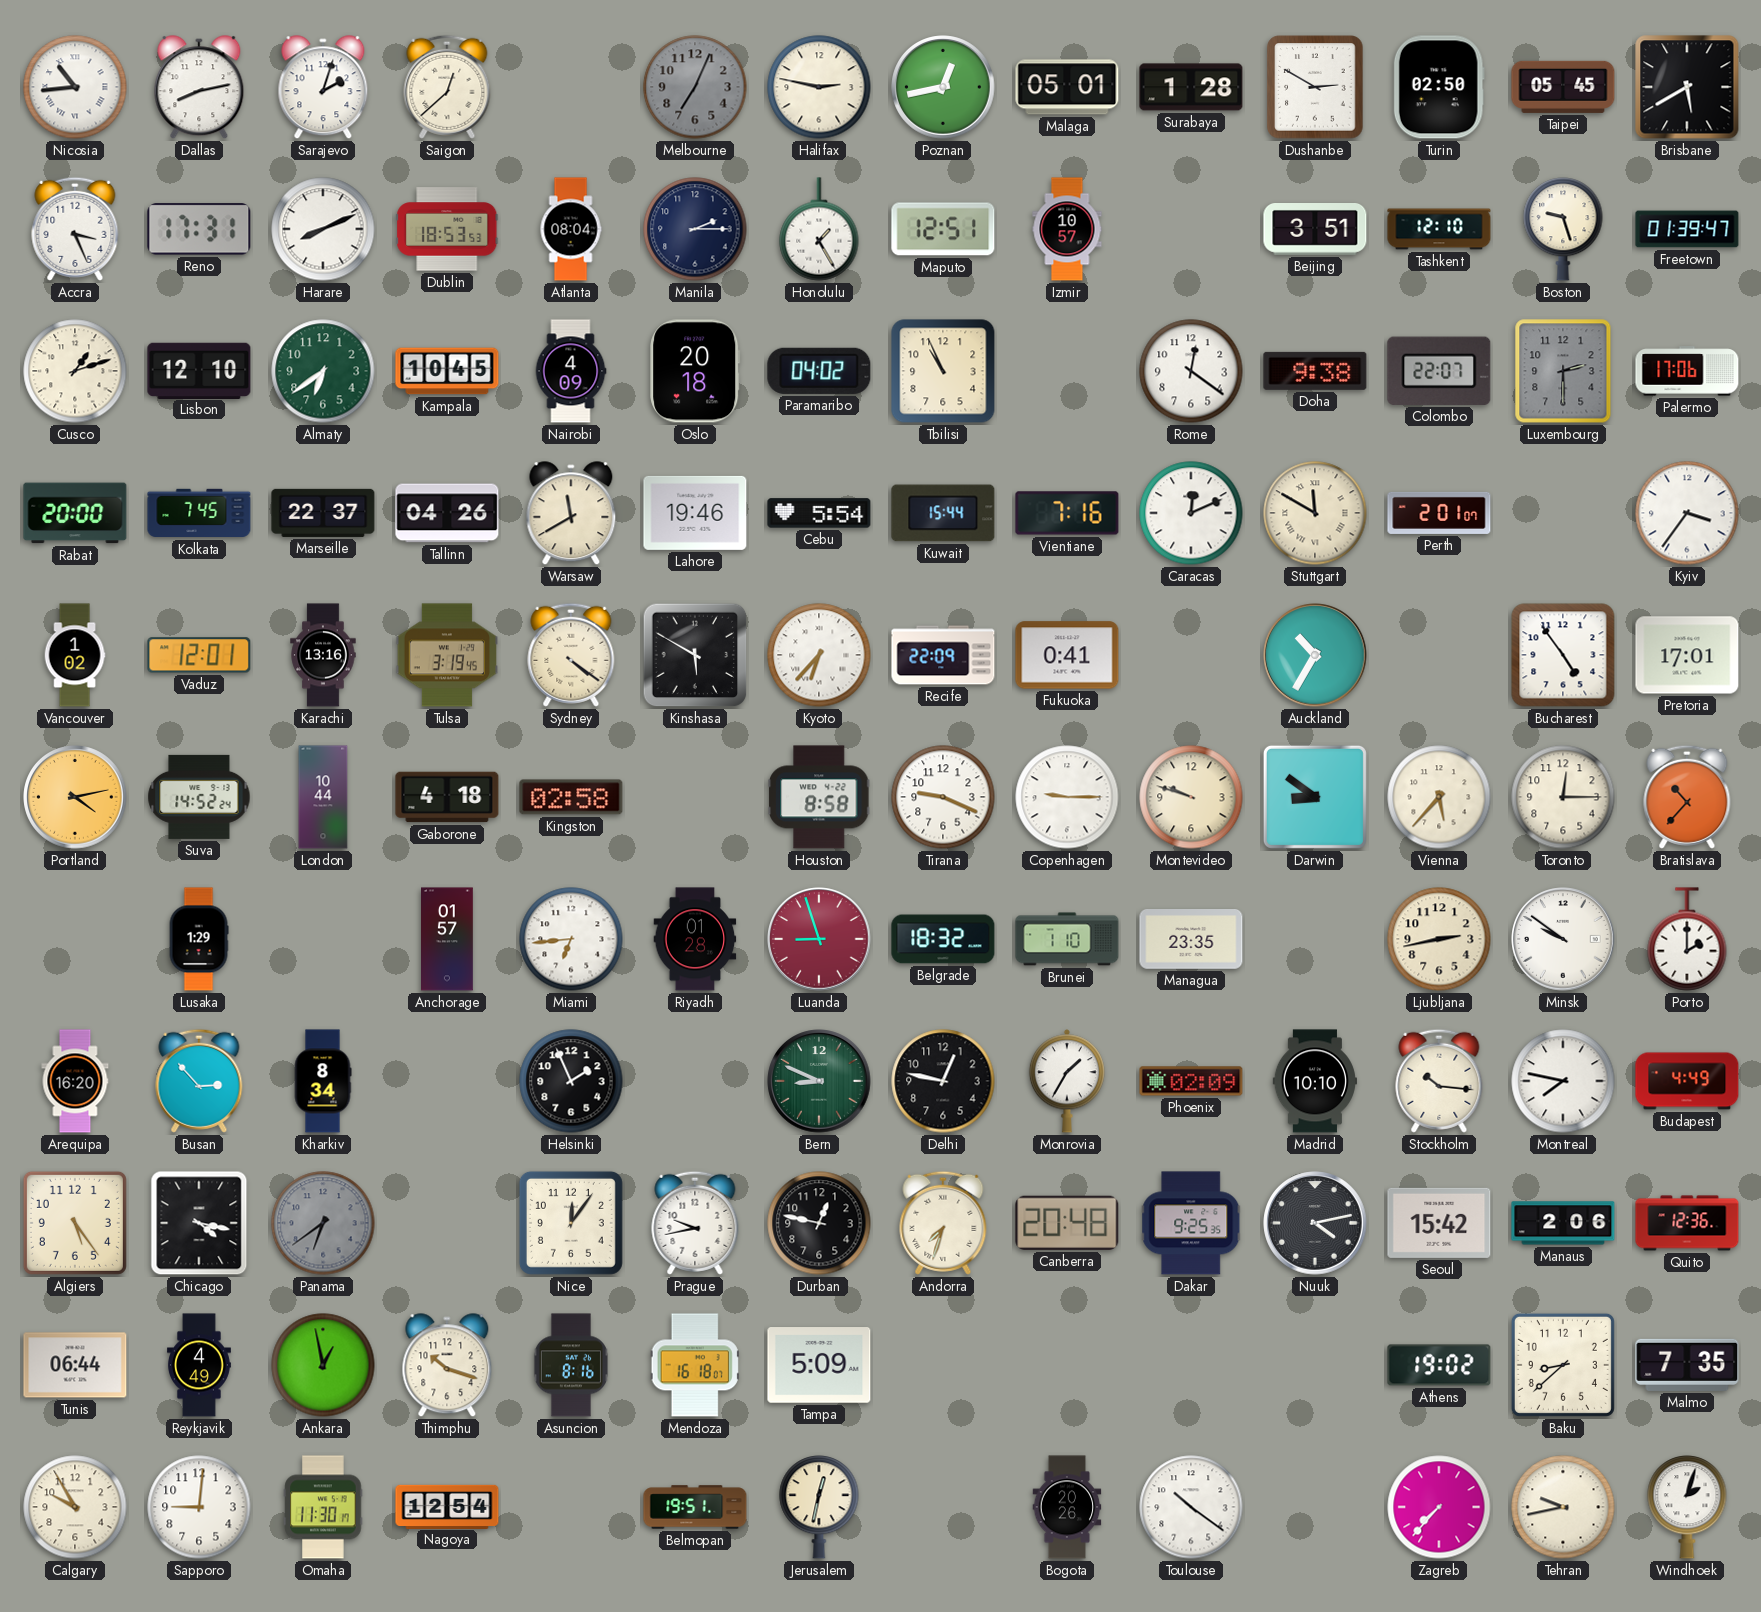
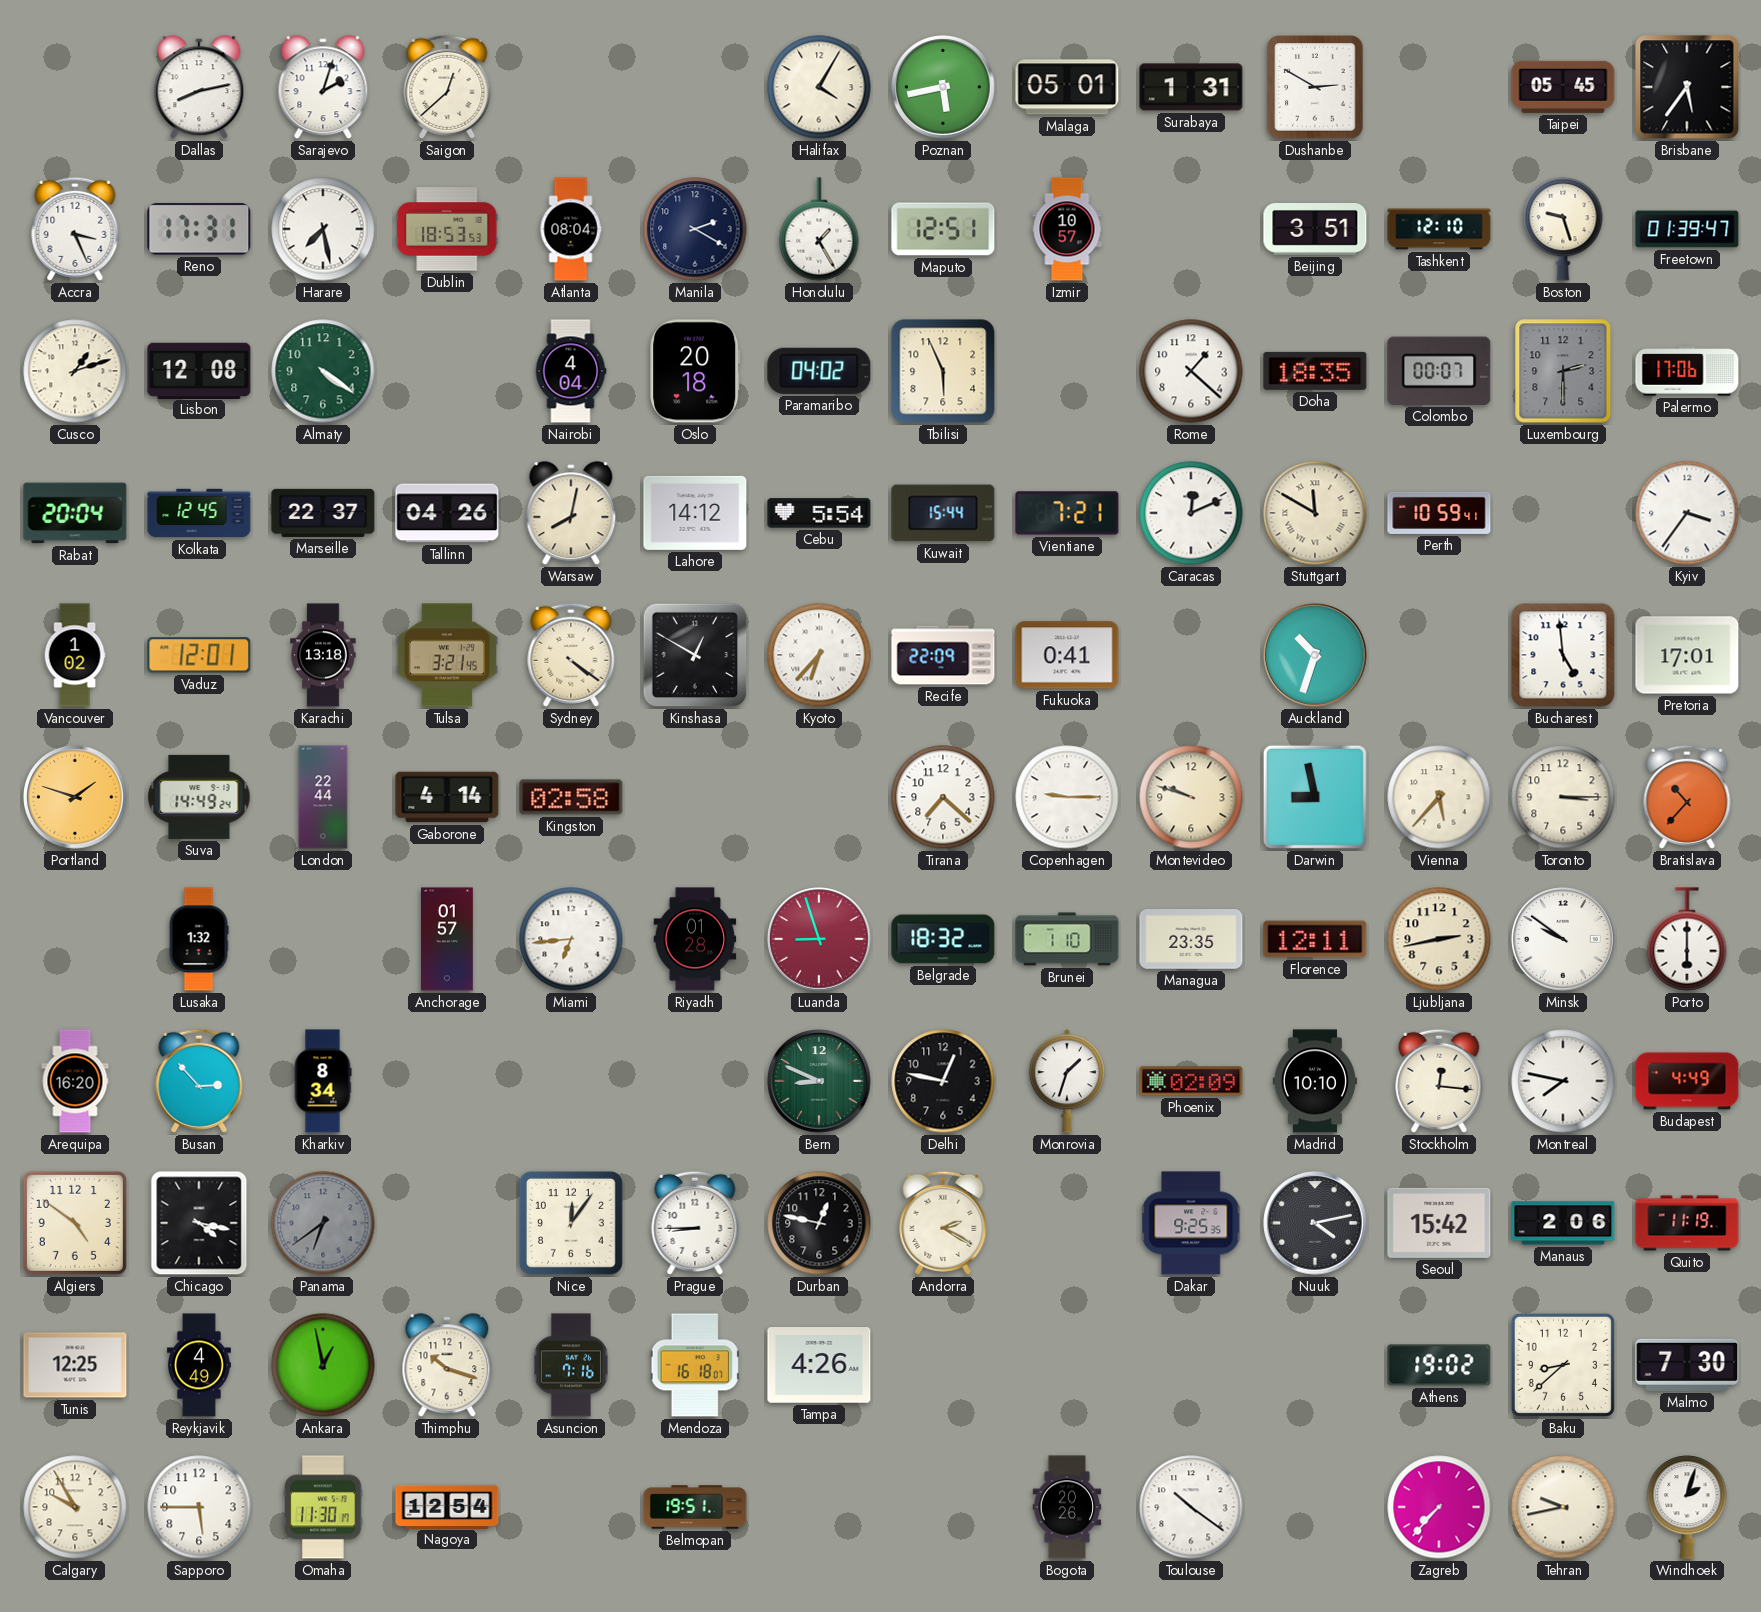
Nicosia: 10:44 -> none (75, 87)
Melbourne: 7:04 -> none (695, 87)
Halifax: 2:47 -> 4:05 (819, 87)
Poznan: 12:43 -> 5:43 (943, 87)
Surabaya: 1:28 -> 1:31 (1191, 87)
Turin: 02:50 -> none (1439, 87)
Brisbane: 5:40 -> 5:36 (1687, 87)
Harare: 8:11 -> 7:28 (323, 229)
Manila: 2:15 -> 2:20 (695, 229)
Lisbon: 12:10 -> 12:08 (199, 370)
Almaty: 6:39 -> 4:21 (323, 371)
Kampala: 10:45 -> none (447, 371)
Nairobi: 4:09 -> 4:04 (571, 371)
Tbilisi: 10:56 -> 5:56 (943, 371)
Rome: 12:21 -> 1:22 (1191, 371)
Doha: 9:38 -> 18:35 (1315, 371)
Colombo: 22:07 -> 00:07 (1439, 371)
Rabat: 20:00 -> 20:04 (75, 513)
Kolkata: 7:45 -> 12:45 (199, 513)
Warsaw: 11:40 -> 8:02 (571, 514)
Lahore: 19:46 -> 14:12 (695, 513)
Vientiane: 7:16 -> 7:21 (1067, 513)
Perth: 2:01 -> 10:59 (1439, 513)
Karachi: 13:16 -> 13:18 (323, 655)
Tulsa: 3:19 -> 3:21 (447, 655)
Kinshasa: 5:50 -> 12:50 (695, 655)
Auckland: 10:35 -> 10:33 (1315, 655)
Bucharest: 4:54 -> 4:59 (1563, 655)
Portland: 4:13 -> 1:48 (75, 797)
Suva: 14:52 -> 14:49 (199, 797)
London: 10:44 -> 22:44 (323, 797)
Gaborone: 4:18 -> 4:14 (447, 797)
Houston: 8:58 -> none (819, 797)
Tirana: 9:19 -> 7:22 (943, 797)
Darwin: 8:51 -> 8:58 (1315, 797)
Toronto: 12:15 -> 3:15 (1563, 797)
Lusaka: 1:29 -> 1:32 (199, 939)
Florence: none -> 12:11 (1315, 939)
Porto: 2:00 -> 6:00 (1687, 939)
Helsinki: 1:56 -> none (571, 1081)
Monrovia: 1:35 -> 1:33 (1067, 1081)
Stockholm: 10:16 -> 12:16 (1439, 1081)
Algiers: 5:24 -> 4:51 (75, 1223)
Prague: 9:43 -> 8:45 (695, 1223)
Andorra: 7:33 -> 2:20 (943, 1223)
Canberra: 20:48 -> none (1067, 1223)
Quito: 12:36 -> 11:19 (1687, 1223)
Tunis: 06:44 -> 12:25 (75, 1365)
Asuncion: 8:16 -> 7:16 (571, 1365)
Tampa: 5:09 -> 4:26 (819, 1365)
Malmo: 7:35 -> 7:30 (1687, 1365)
Sapporo: 9:01 -> 5:45 (199, 1507)
Jerusalem: 12:32 -> none (819, 1507)
